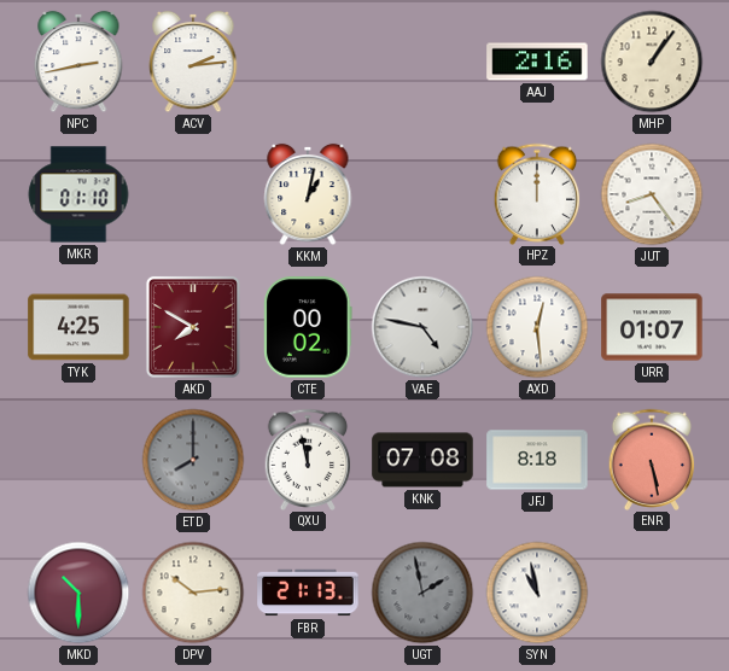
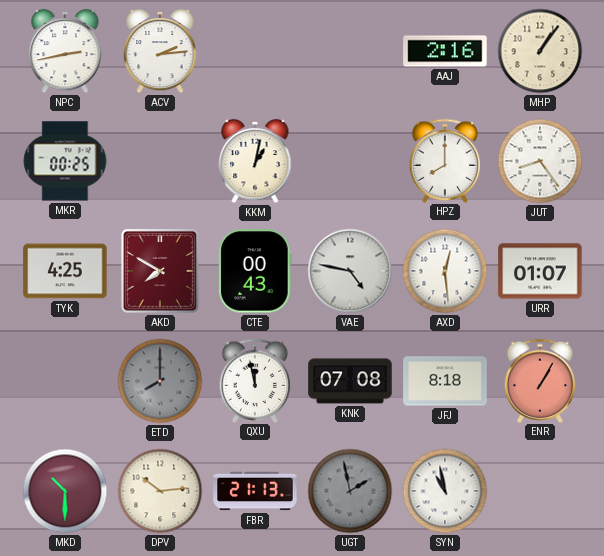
MKR: 01:10 -> 00:25 (65, 161)
HPZ: 12:00 -> 8:00 (445, 160)
CTE: 00:02 -> 00:43 (255, 271)
ENR: 5:28 -> 1:05 (540, 380)
